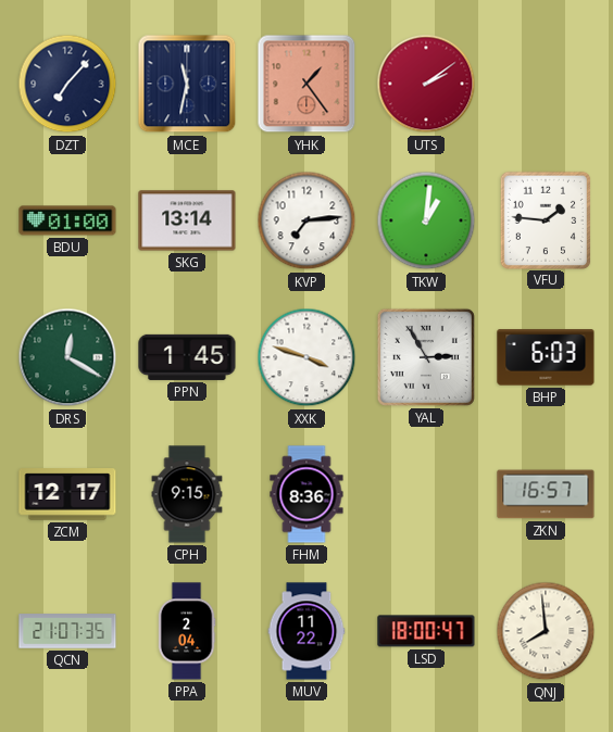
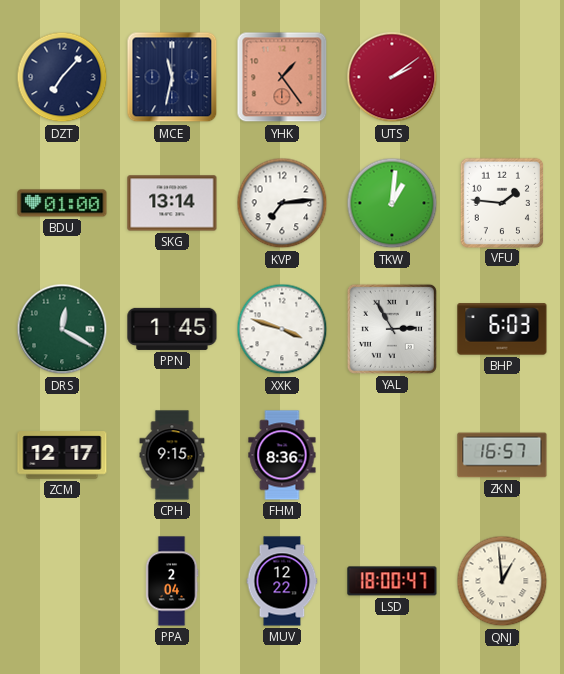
QCN: 21:07 -> none (67, 631)
MUV: 11:22 -> 12:22 (282, 581)
QNJ: 7:59 -> 12:59 (502, 581)
